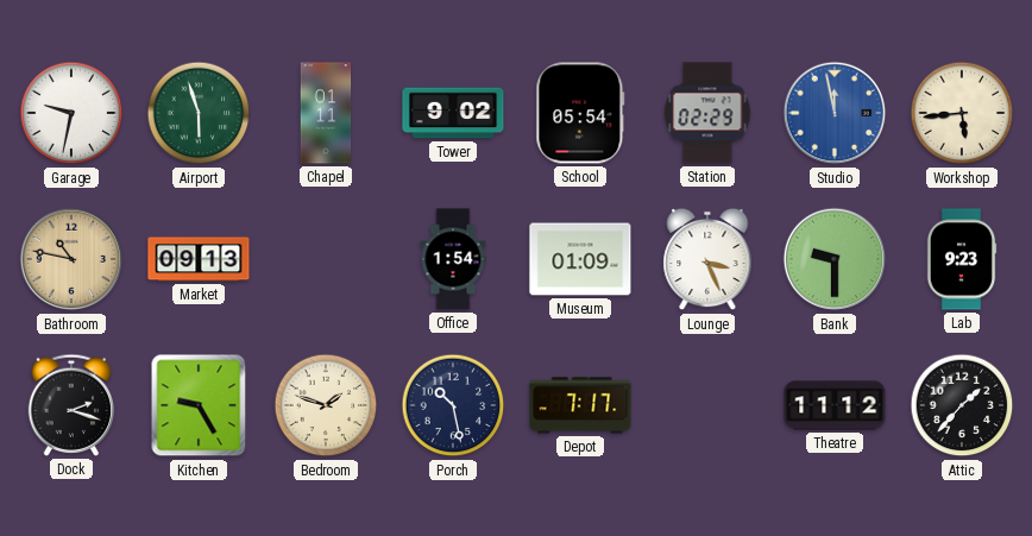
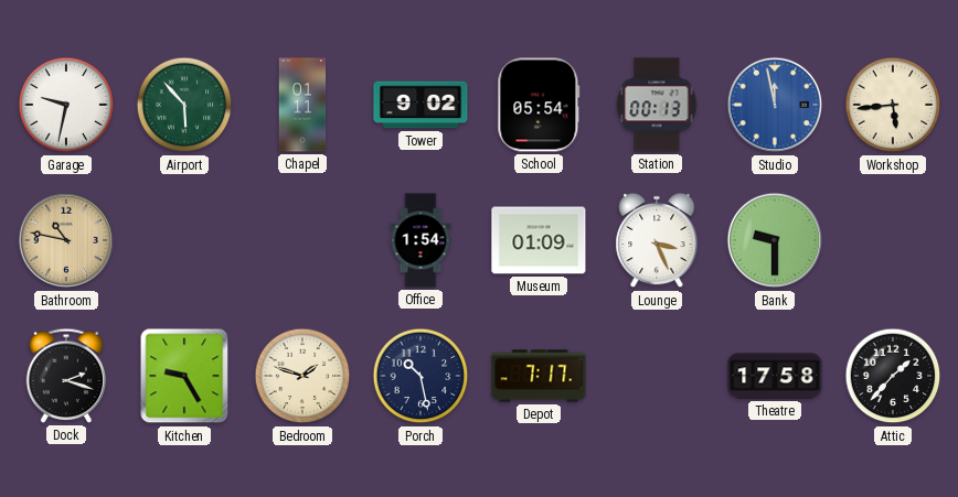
Airport: 5:57 -> 5:53 (184, 105)
Station: 02:29 -> 00:13 (657, 105)
Market: 09:13 -> none (199, 259)
Lab: 9:23 -> none (962, 259)
Theatre: 11:12 -> 17:58 (775, 376)
